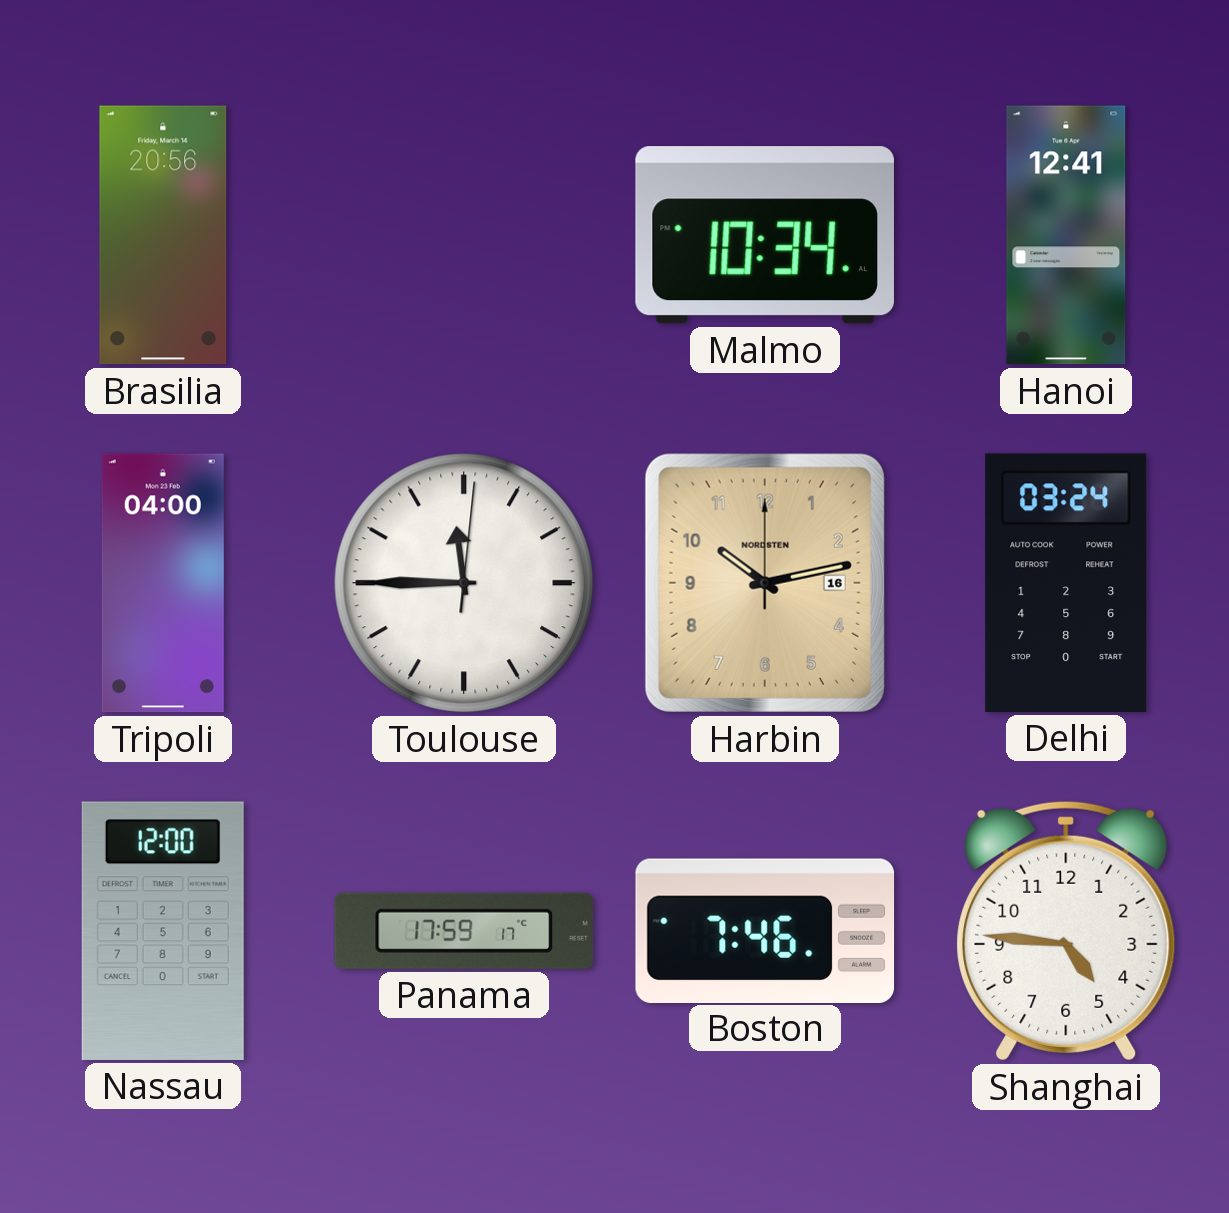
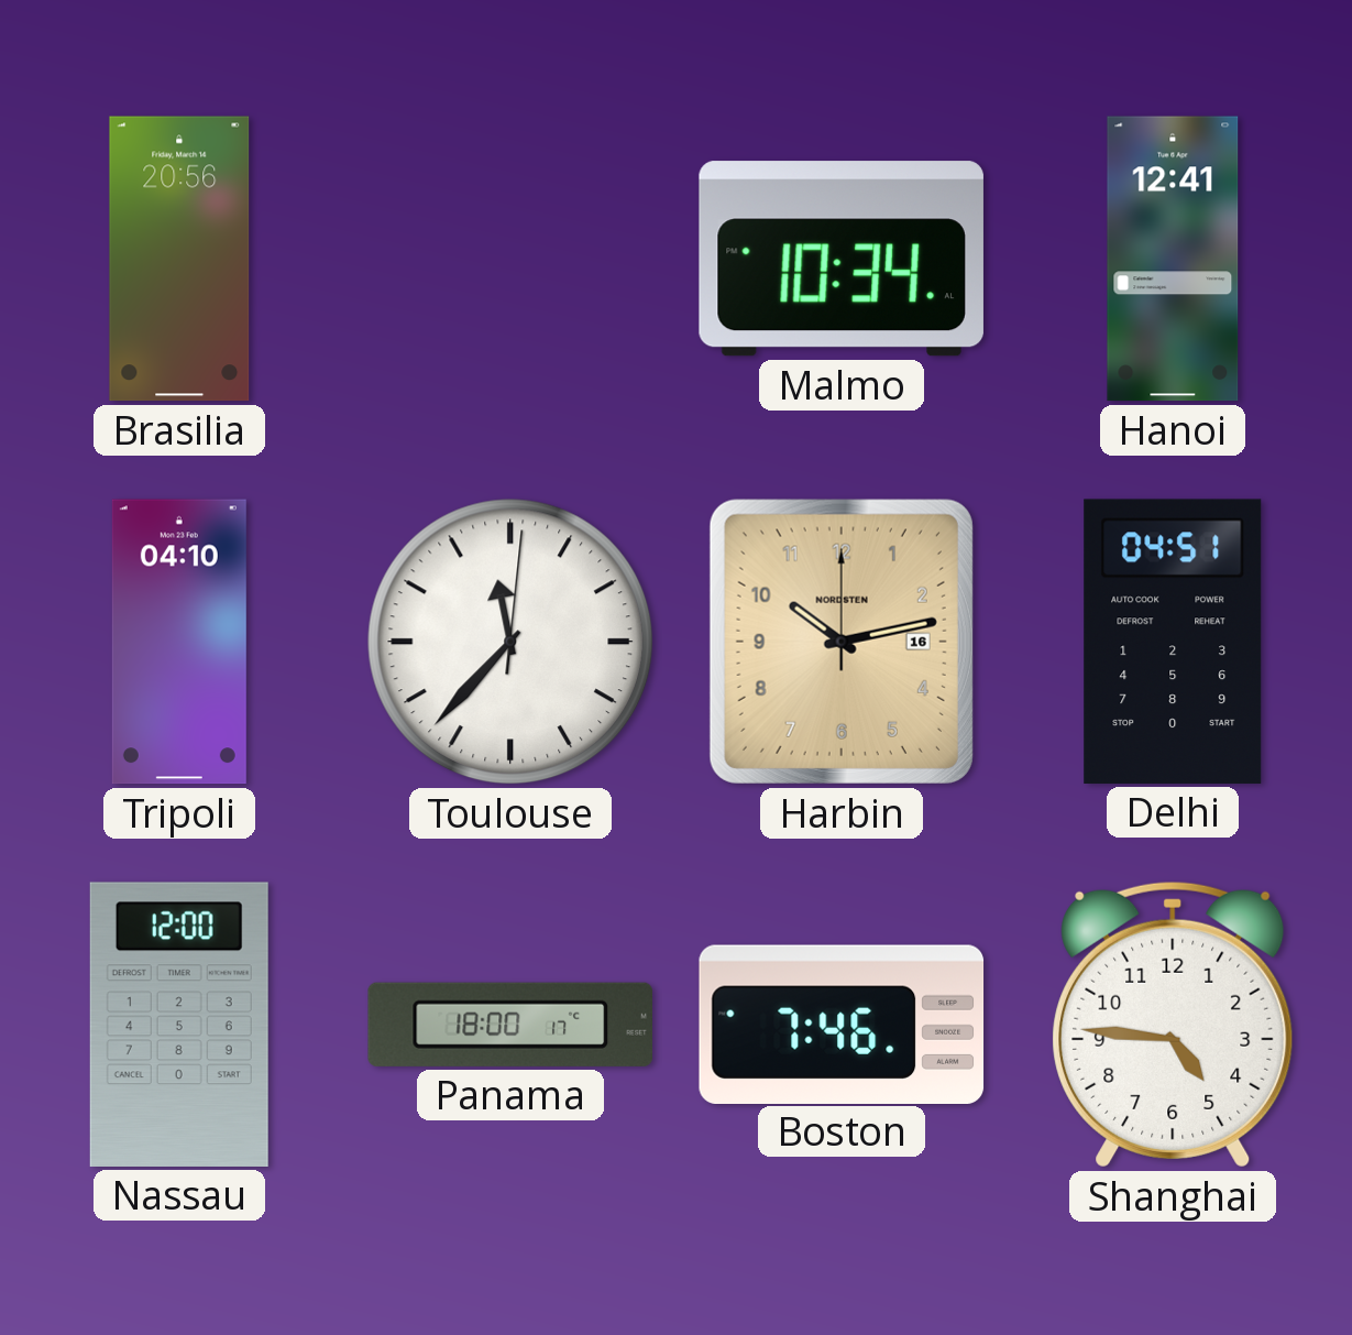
Tripoli: 04:00 -> 04:10 (179, 642)
Toulouse: 11:45 -> 11:37 (510, 642)
Delhi: 03:24 -> 04:51 (1173, 642)
Panama: 17:59 -> 18:00 (509, 1025)
